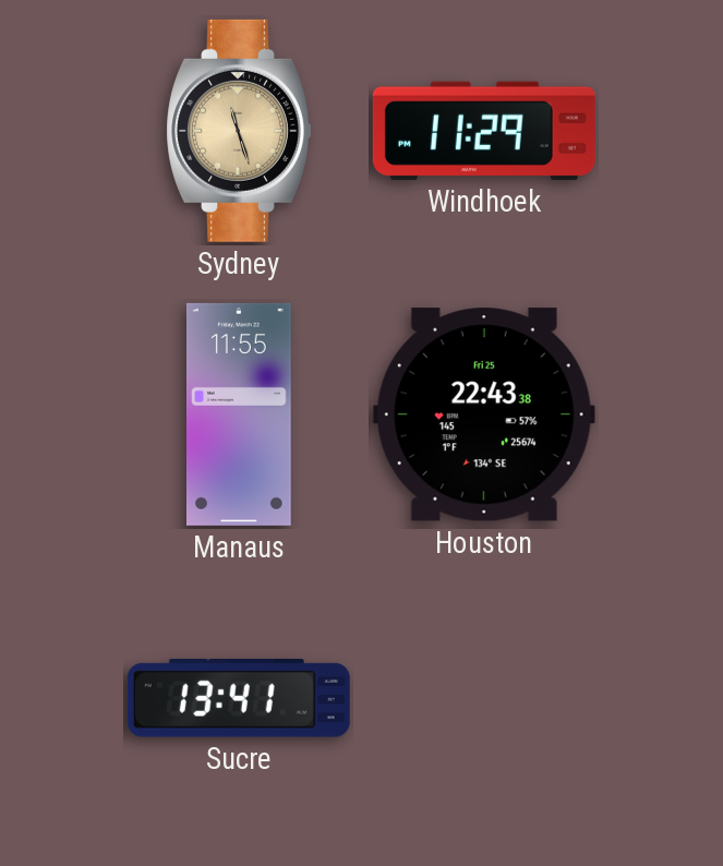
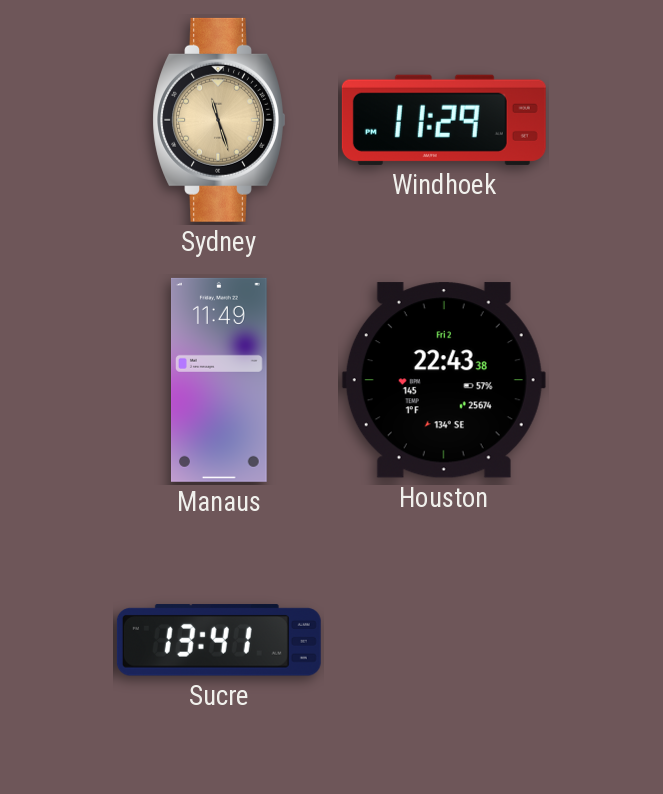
Manaus: 11:55 -> 11:49 (220, 380)
Houston date: Fri 25 -> Fri 2 (444, 380)
